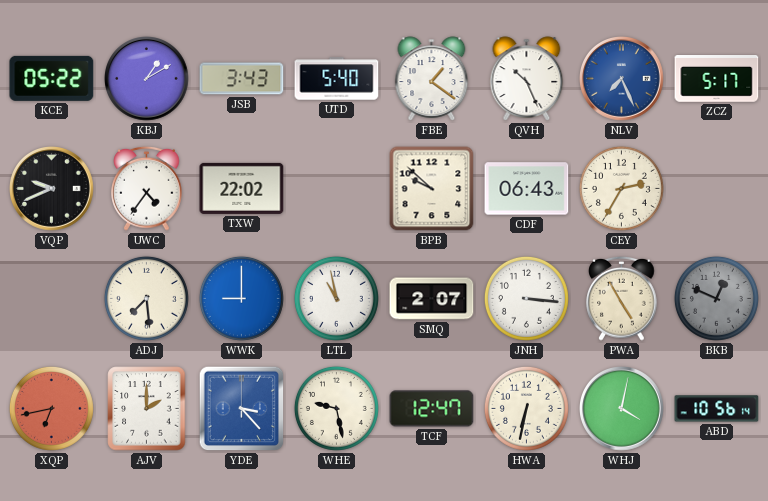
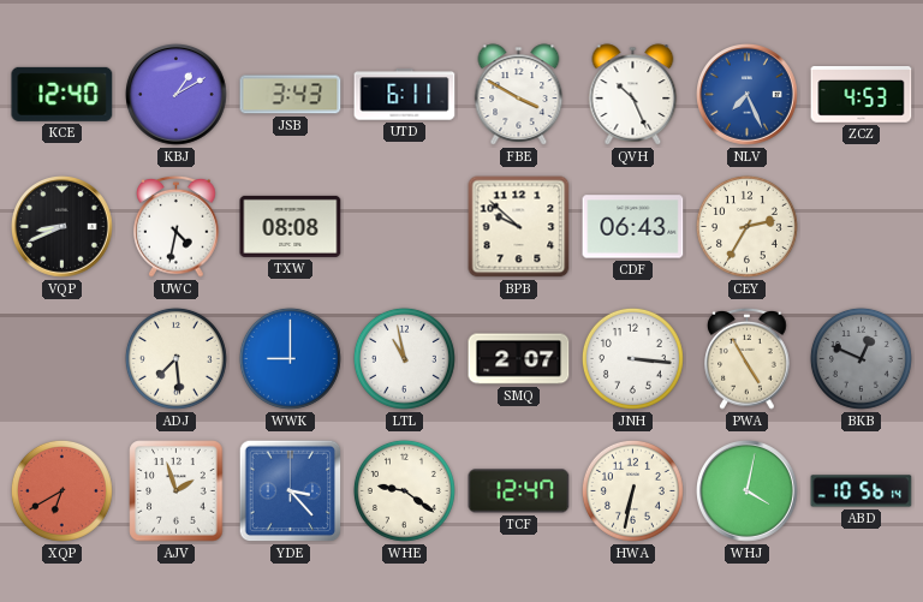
KCE: 05:22 -> 12:40 (62, 94)
UTD: 5:40 -> 6:11 (405, 95)
FBE: 1:21 -> 3:50 (519, 95)
ZCZ: 5:17 -> 4:53 (862, 95)
VQP: 9:41 -> 8:41 (62, 227)
UWC: 4:36 -> 4:32 (177, 226)
TXW: 22:02 -> 08:08 (291, 226)
XQP: 6:43 -> 6:40 (61, 490)
AJV: 2:00 -> 1:57 (177, 491)
WHE: 9:28 -> 9:21 (404, 490)
